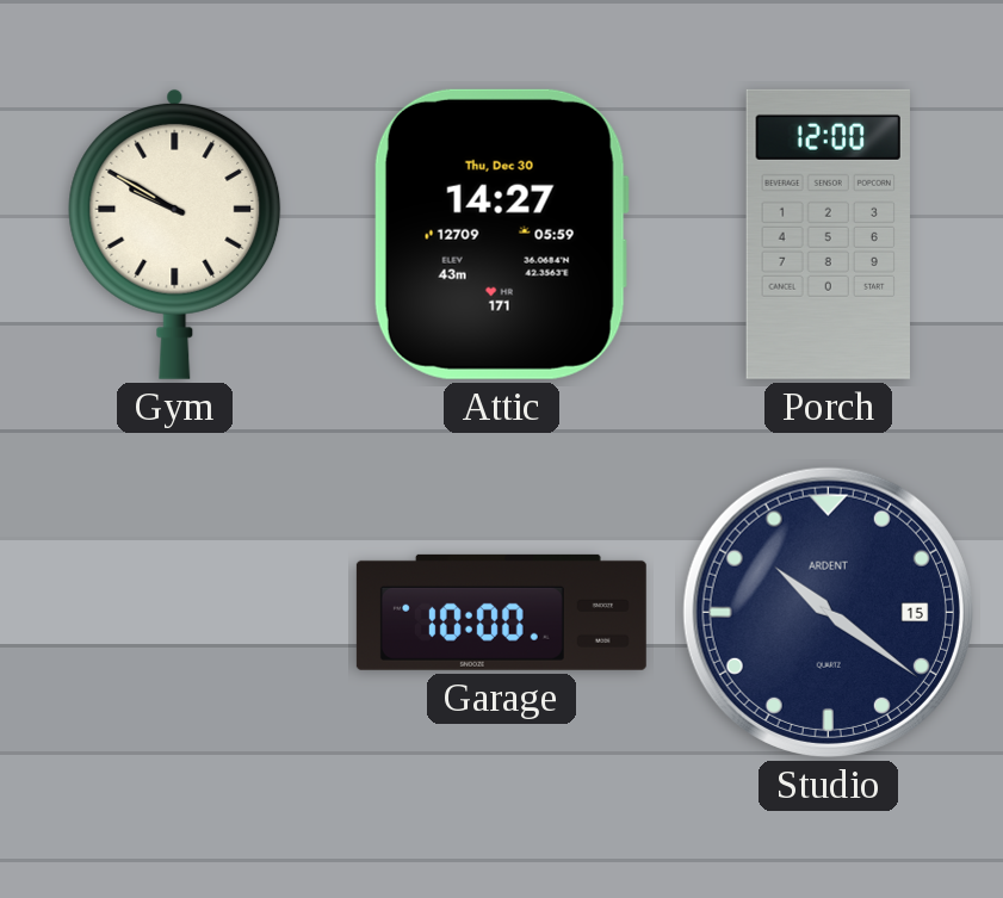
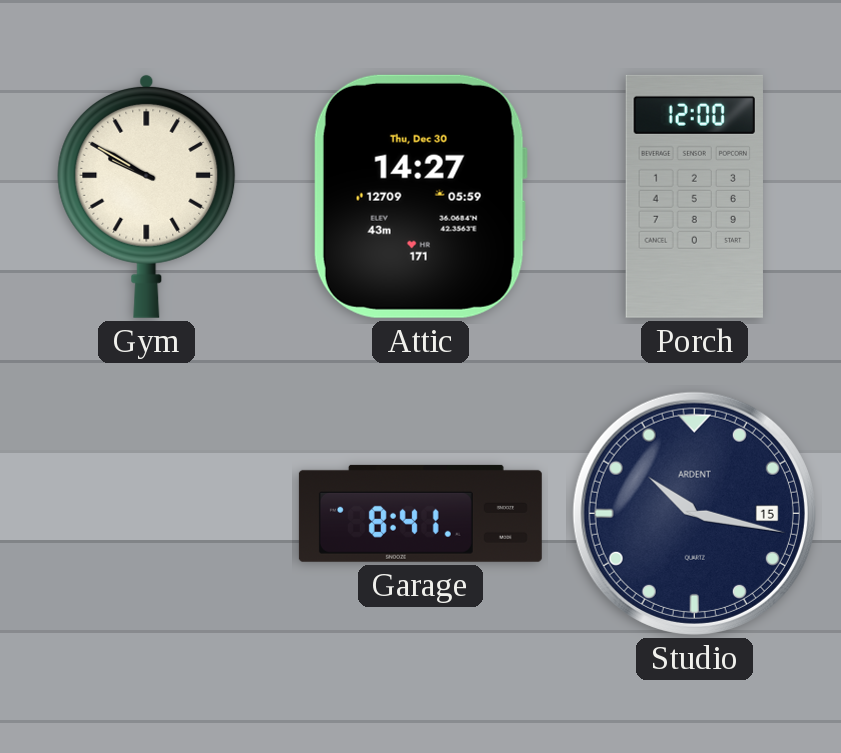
Garage: 10:00 -> 8:41 (420, 513)
Studio: 10:21 -> 10:17 (694, 513)
